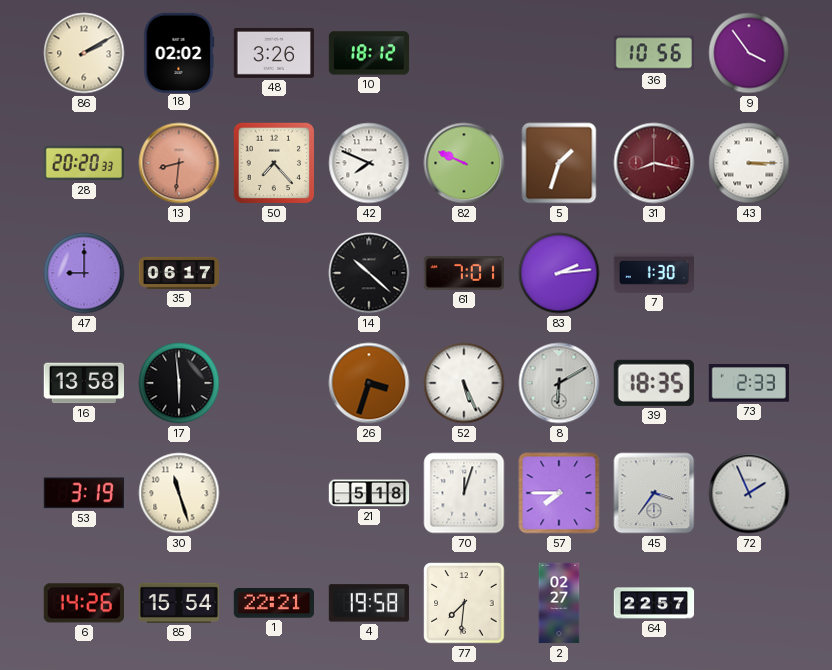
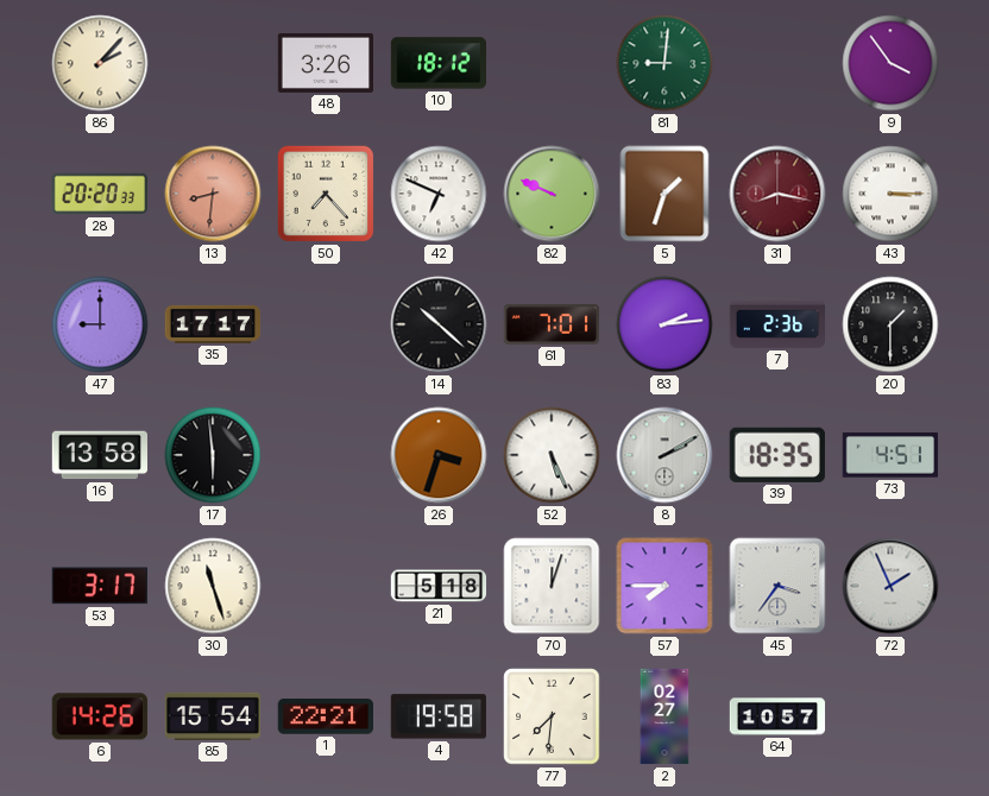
86: 2:10 -> 2:07 (100, 63)
18: 02:02 -> none (179, 52)
81: none -> 9:01 (664, 63)
36: 10:56 -> none (653, 53)
42: 7:49 -> 6:49 (439, 194)
35: 06:17 -> 17:17 (213, 324)
7: 1:30 -> 2:36 (776, 324)
20: none -> 1:30 (890, 324)
8: 6:10 -> 2:10 (664, 455)
73: 2:33 -> 4:51 (889, 455)
53: 3:19 -> 3:17 (100, 586)
64: 22:57 -> 10:57 (777, 716)
